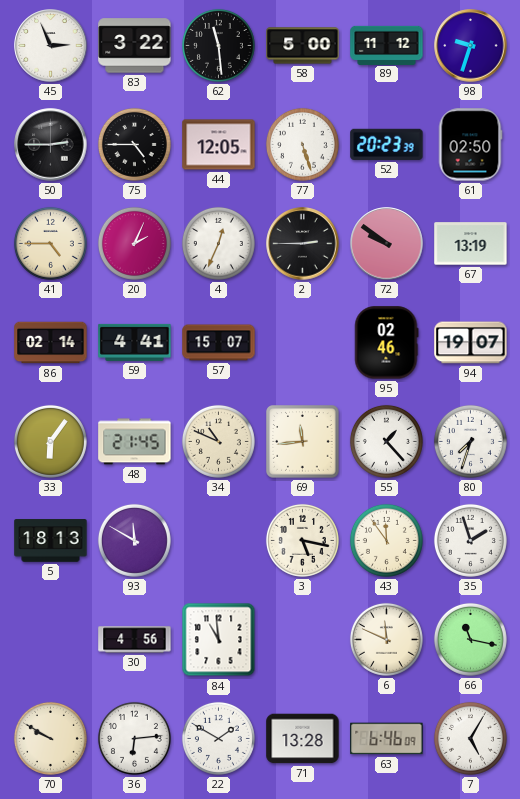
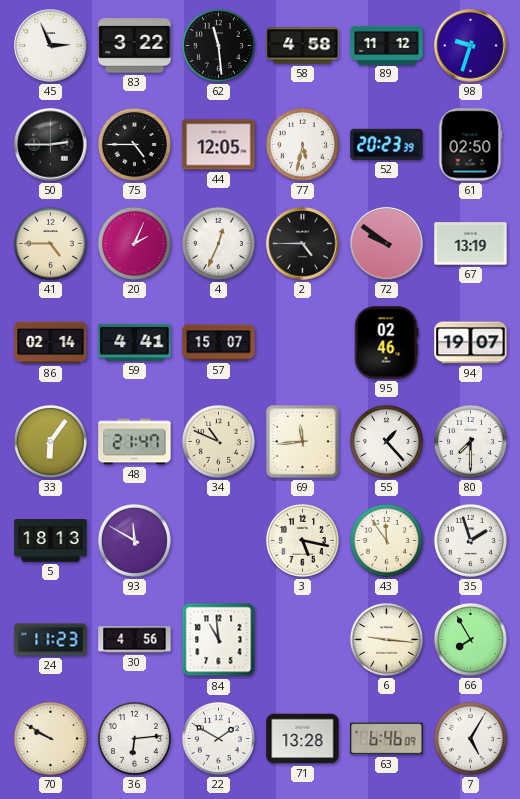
58: 5:00 -> 4:58 (303, 46)
77: 5:27 -> 5:32 (302, 144)
2: 2:45 -> 4:45 (303, 244)
48: 21:45 -> 21:47 (135, 442)
80: 7:33 -> 7:30 (470, 441)
24: none -> 11:23 (51, 640)
6: 11:49 -> 9:16 (386, 639)
66: 11:17 -> 7:55 (470, 639)
